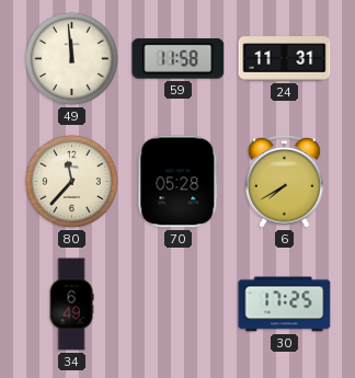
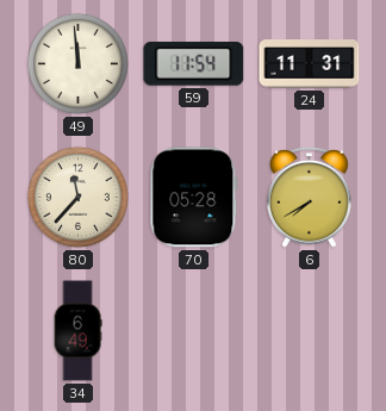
59: 11:58 -> 11:54 (194, 64)
30: 17:25 -> none (285, 305)
